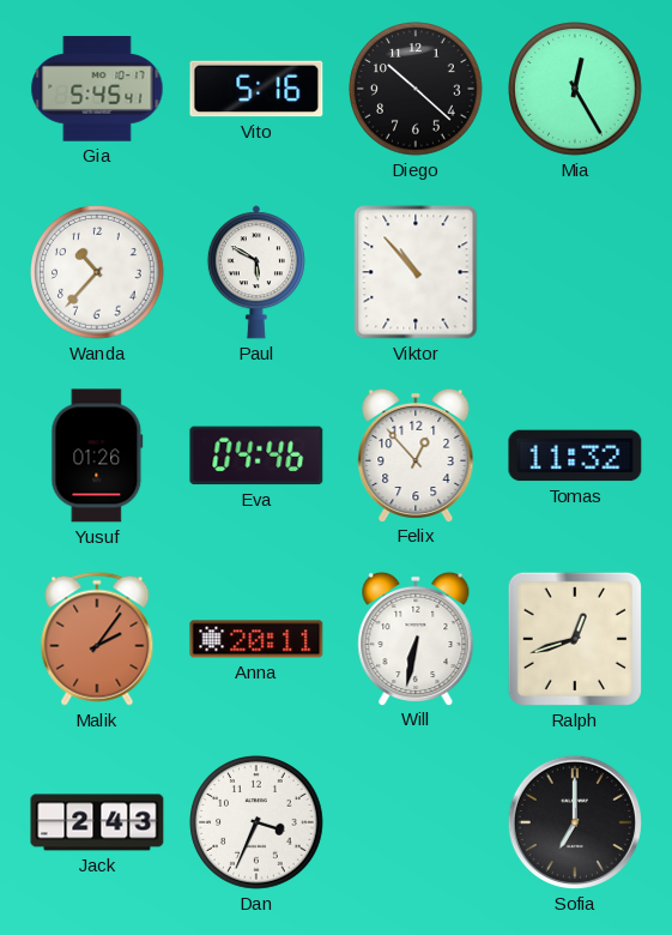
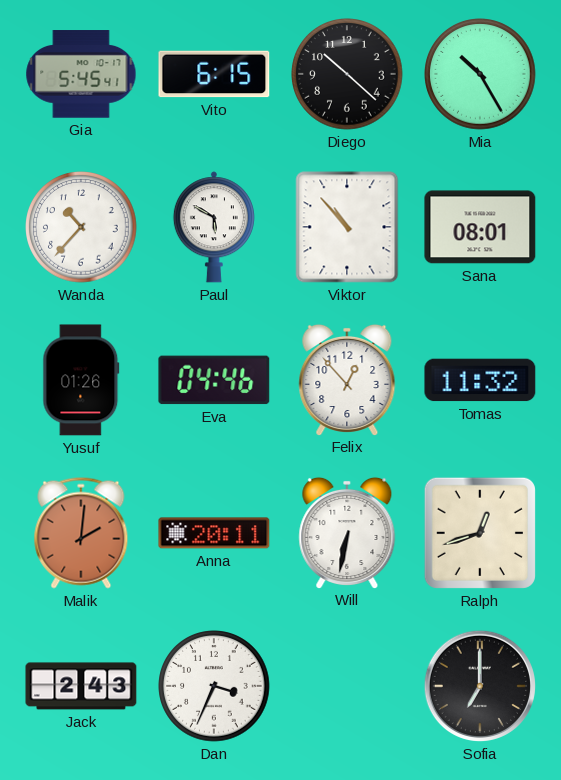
Vito: 5:16 -> 6:15 (214, 74)
Mia: 12:25 -> 10:25 (480, 74)
Sana: none -> 08:01 (480, 227)
Malik: 2:06 -> 2:01 (81, 533)
